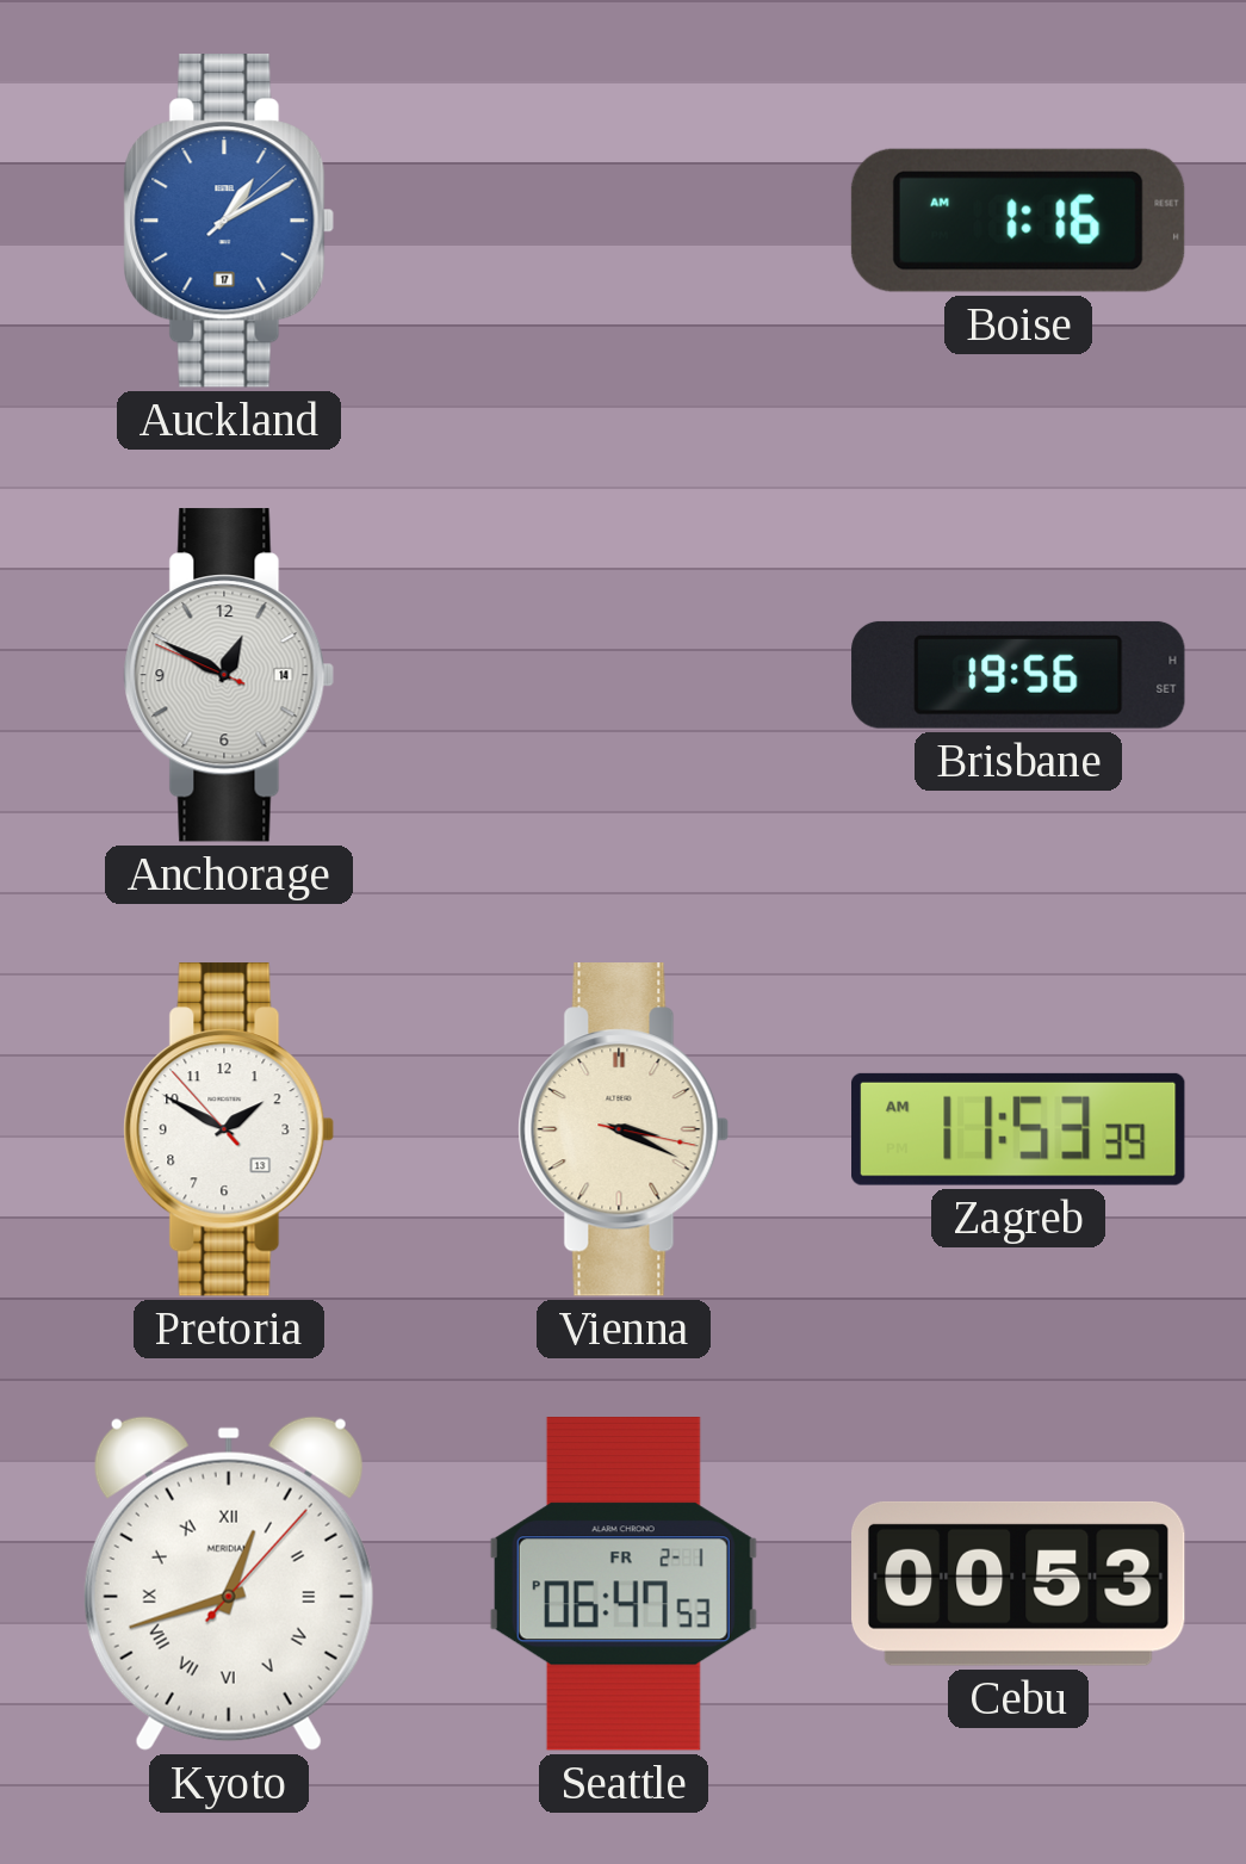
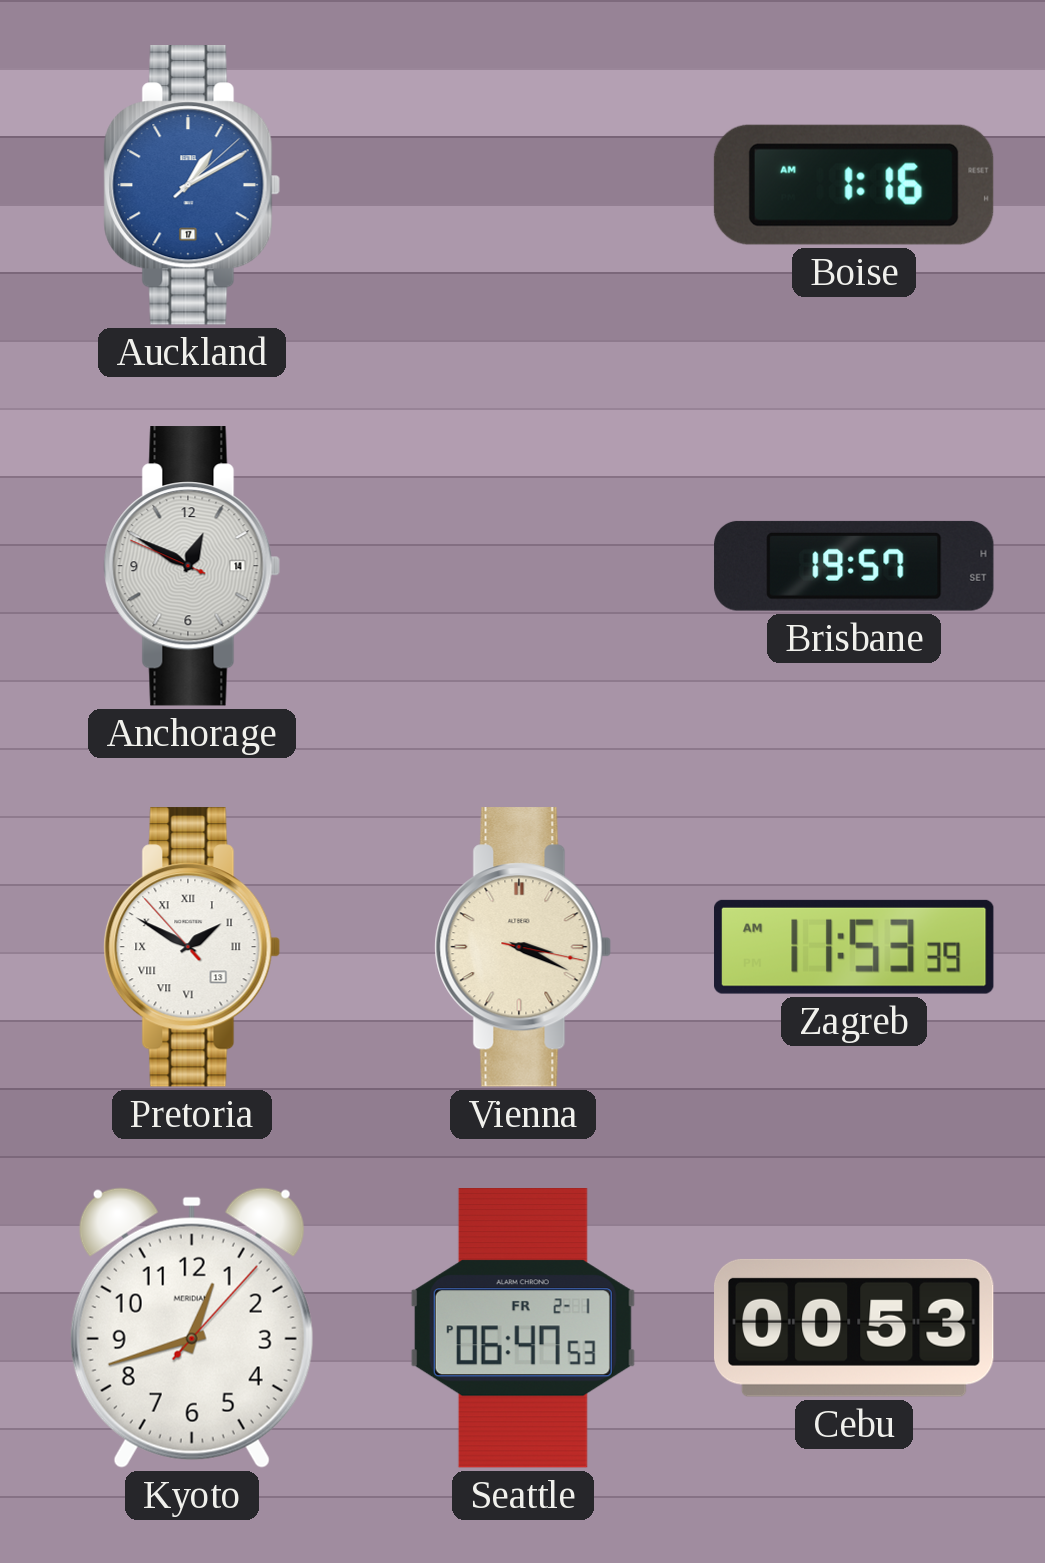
Brisbane: 19:56 -> 19:57 (854, 566)
Pretoria numerals: Arabic -> Roman (192, 947)
Kyoto numerals: Roman -> Arabic (192, 1328)
